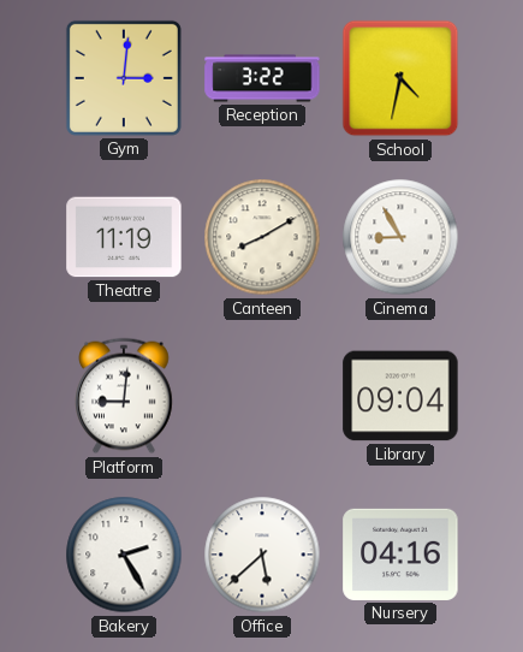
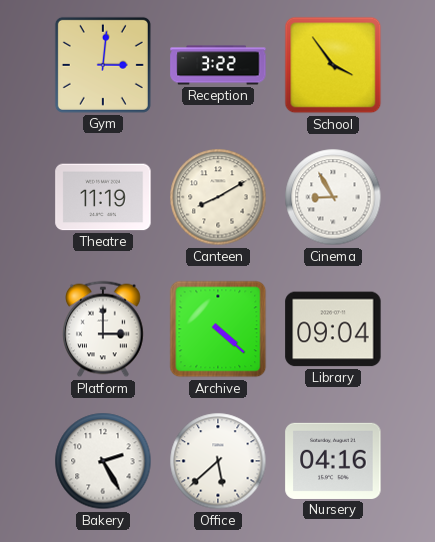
School: 4:32 -> 3:54 (333, 65)
Platform: 9:01 -> 3:00 (104, 329)
Archive: none -> 4:22 (218, 329)
